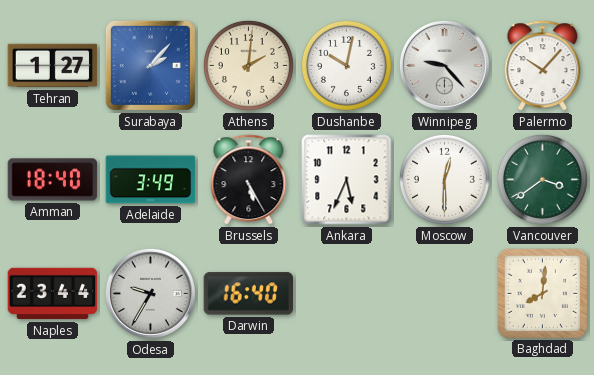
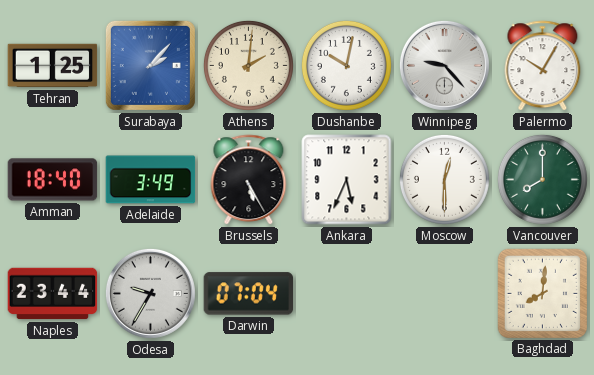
Tehran: 1:27 -> 1:25 (53, 66)
Palermo: 10:07 -> 10:05 (543, 66)
Vancouver: 3:39 -> 8:00 (542, 179)
Darwin: 16:40 -> 07:04 (249, 294)
